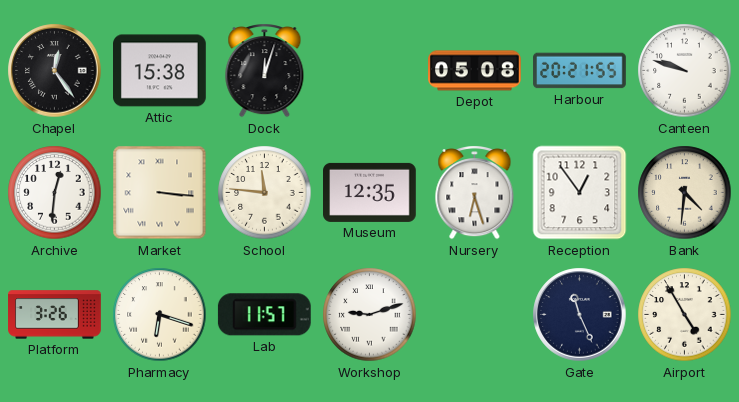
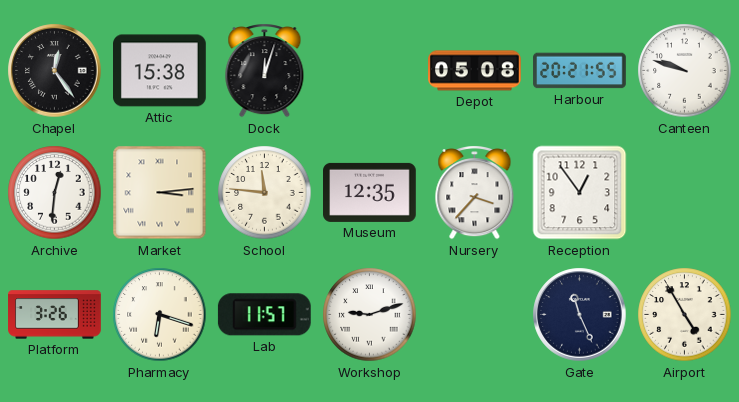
Market: 3:16 -> 3:14 (160, 193)
Nursery: 6:27 -> 3:37 (475, 193)
Bank: 4:31 -> none (685, 193)
